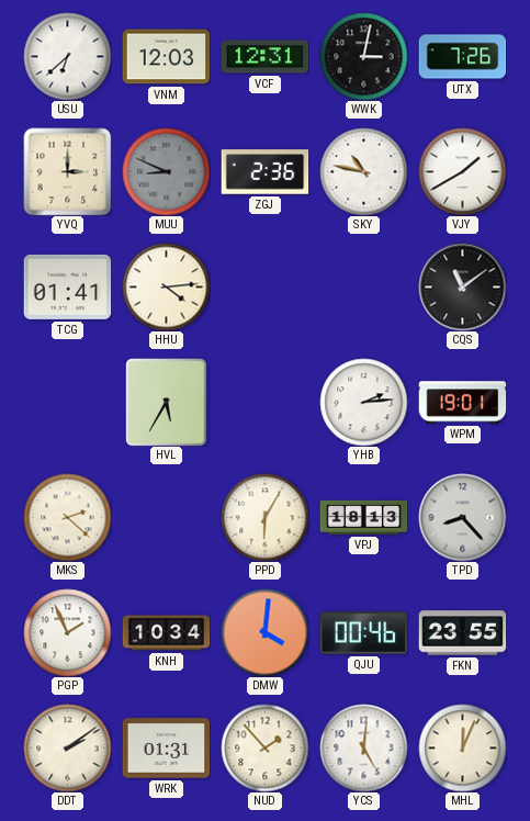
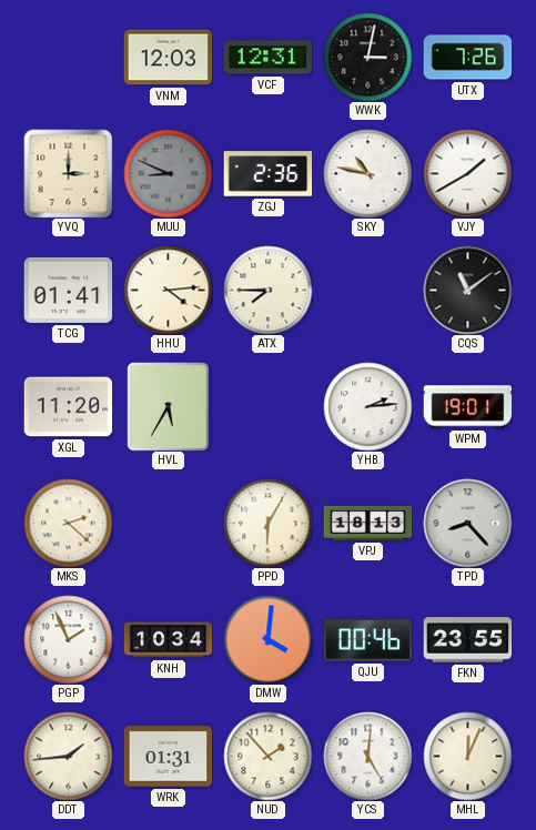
USU: 6:38 -> none (67, 56)
ATX: none -> 7:45 (267, 290)
XGL: none -> 11:20 (68, 407)
DDT: 2:09 -> 1:44 (68, 756)
